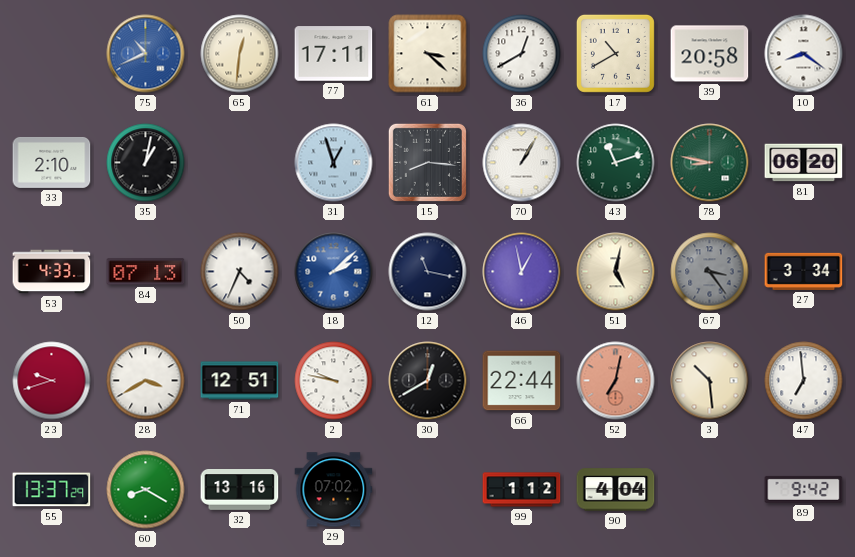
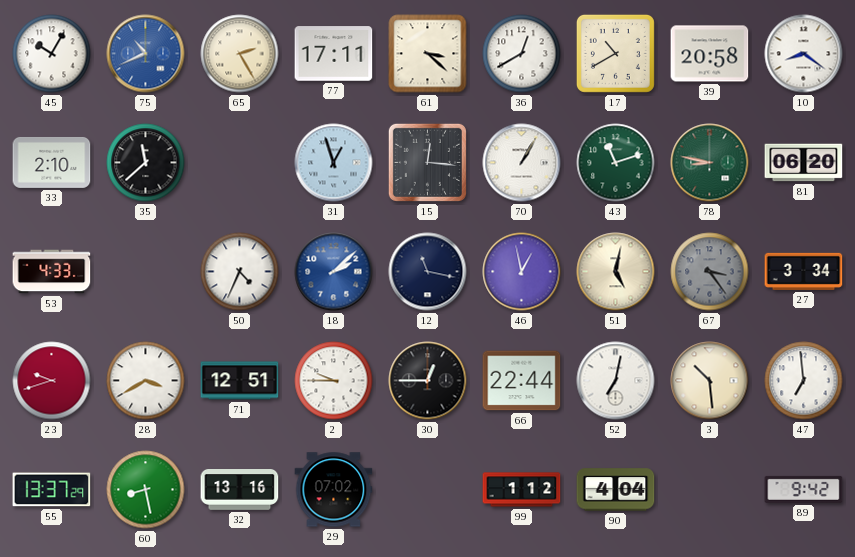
45: none -> 10:05 (52, 54)
65: 12:31 -> 2:25 (240, 54)
35: 1:02 -> 11:38 (146, 163)
15: 8:16 -> 12:16 (427, 162)
84: 07:13 -> none (146, 272)
2: 9:47 -> 9:45 (334, 381)
30: 12:40 -> 12:45 (428, 381)
52 dial: salmon -> white (616, 381)
60: 8:20 -> 8:28 (146, 490)
